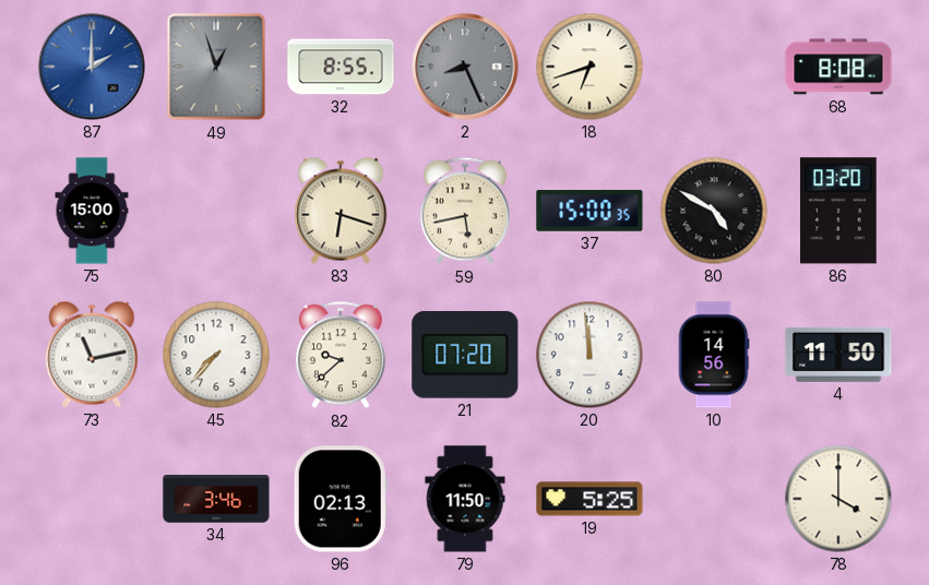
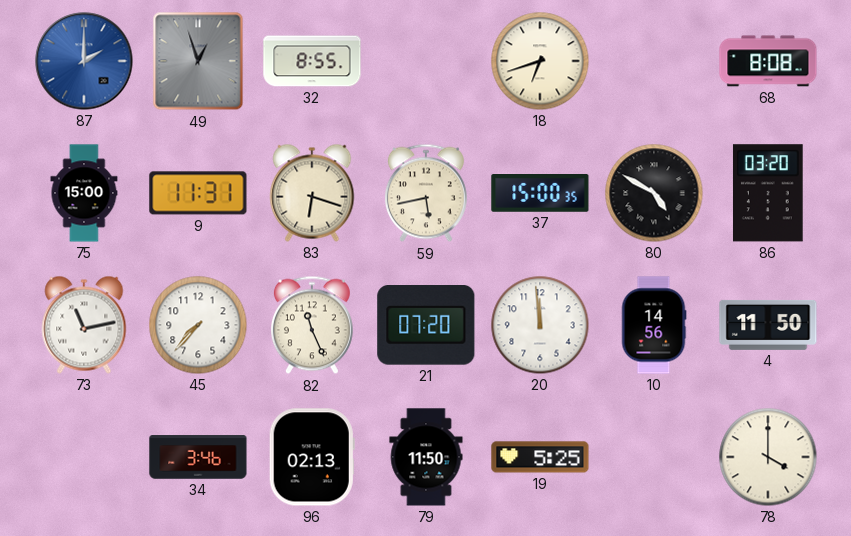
2: 8:26 -> none (465, 67)
9: none -> 11:31 (198, 193)
82: 9:38 -> 11:26 (312, 325)
